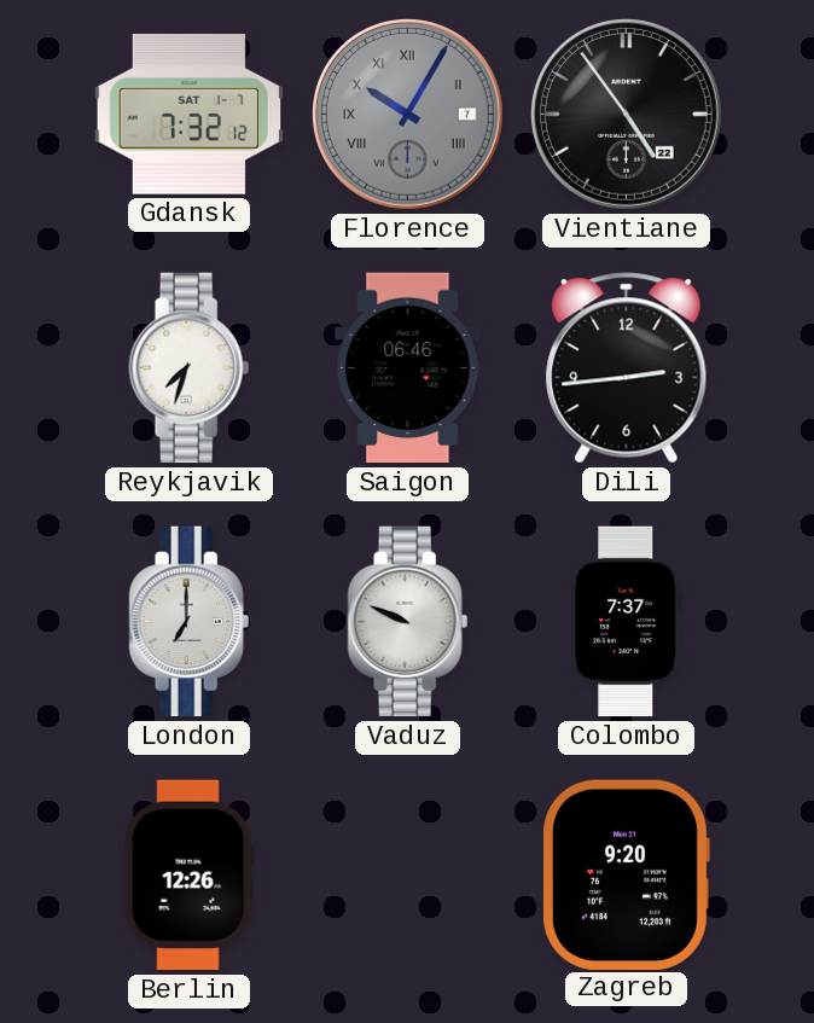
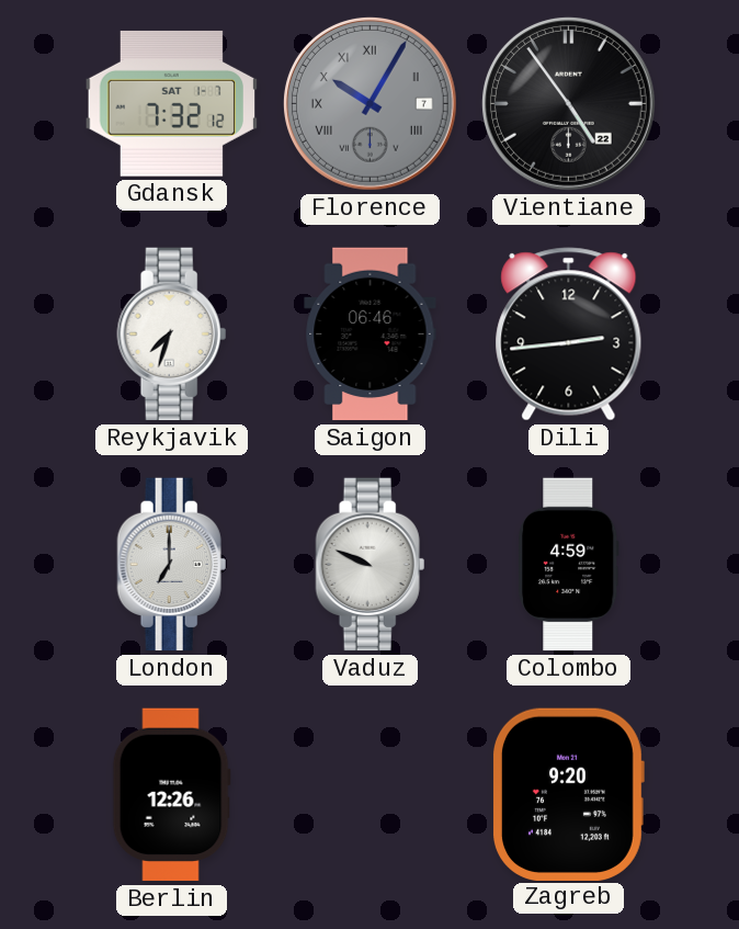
Colombo: 7:37 -> 4:59 (569, 565)
